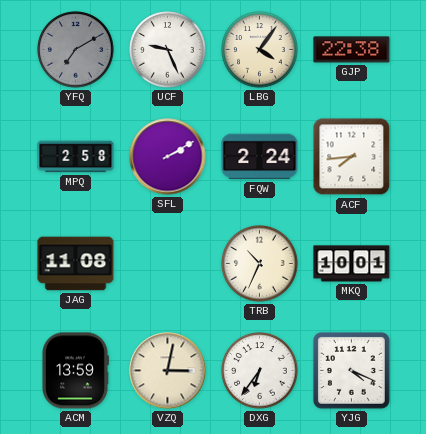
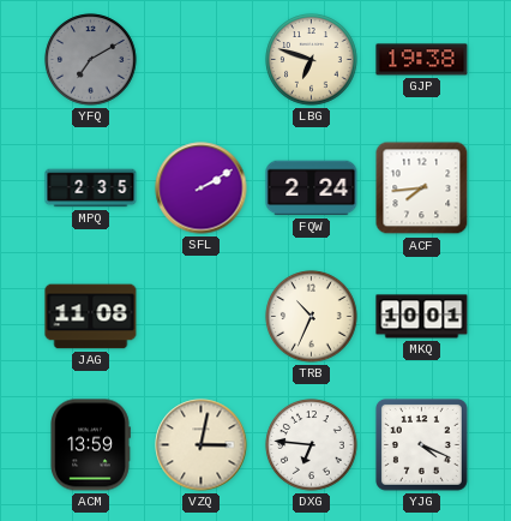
UCF: 9:26 -> none (168, 50)
LBG: 4:06 -> 6:48 (312, 60)
GJP: 22:38 -> 19:38 (422, 60)
MPQ: 2:58 -> 2:35 (91, 188)
DXG: 6:36 -> 6:46 (312, 445)
